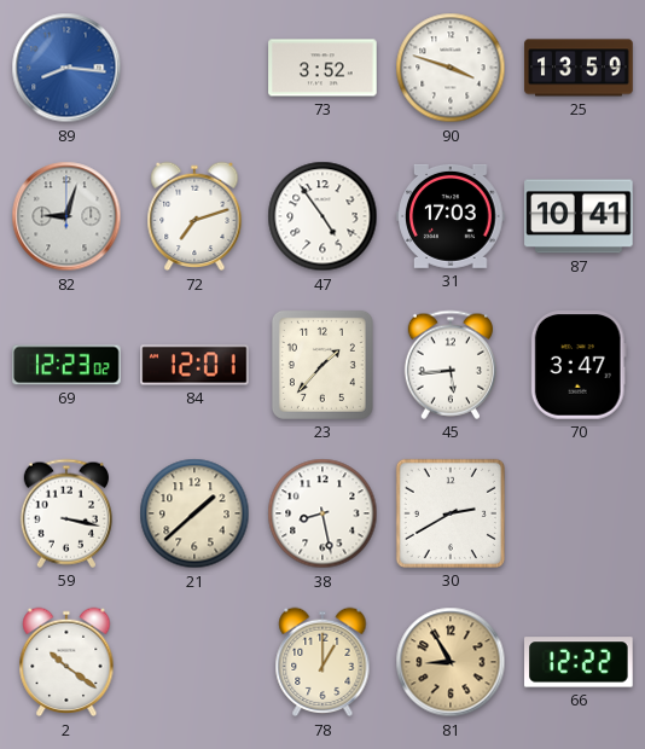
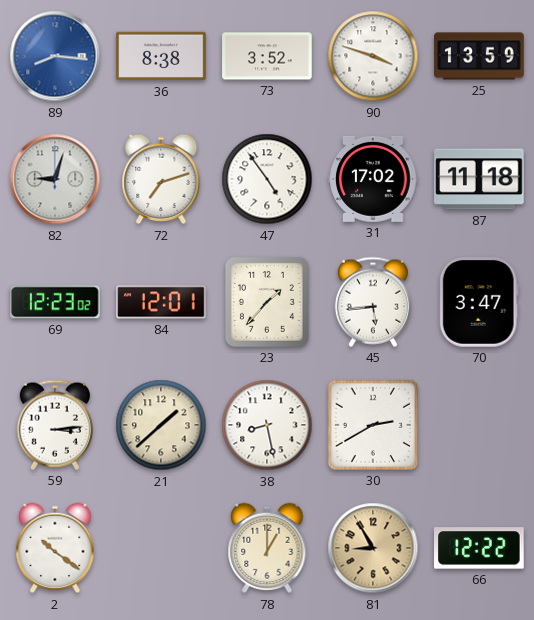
36: none -> 8:38 (161, 56)
31: 17:03 -> 17:02 (373, 179)
87: 10:41 -> 11:18 (479, 179)
59: 3:17 -> 3:14 (55, 425)
